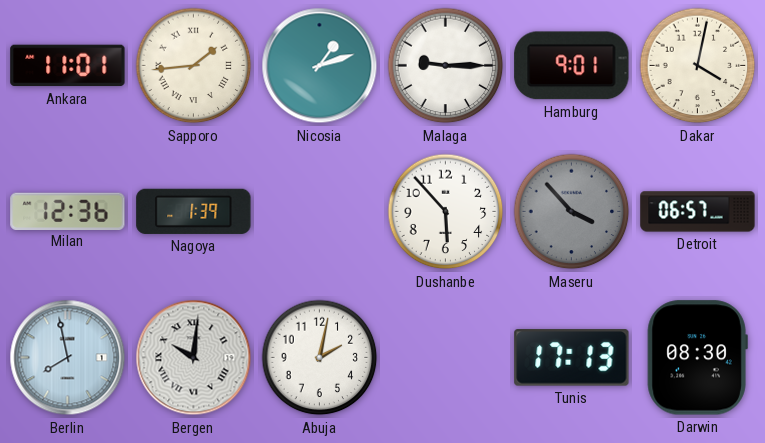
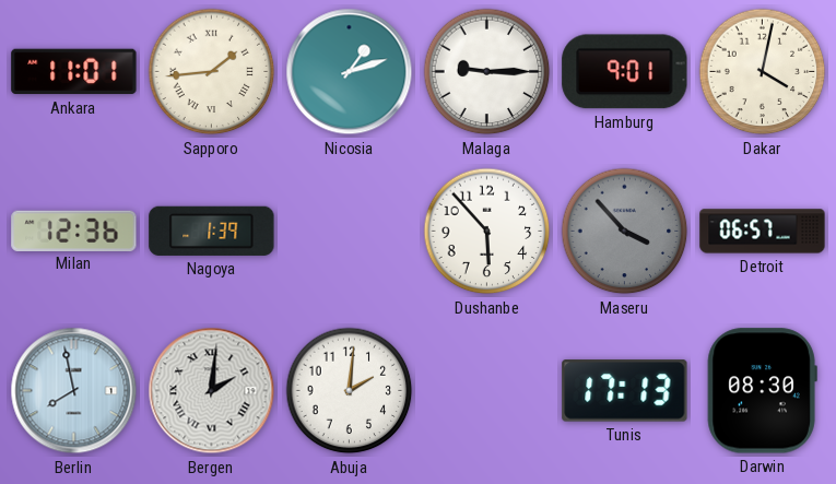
Bergen: 10:01 -> 2:01 (212, 391)
Abuja: 2:02 -> 2:01 (350, 391)
